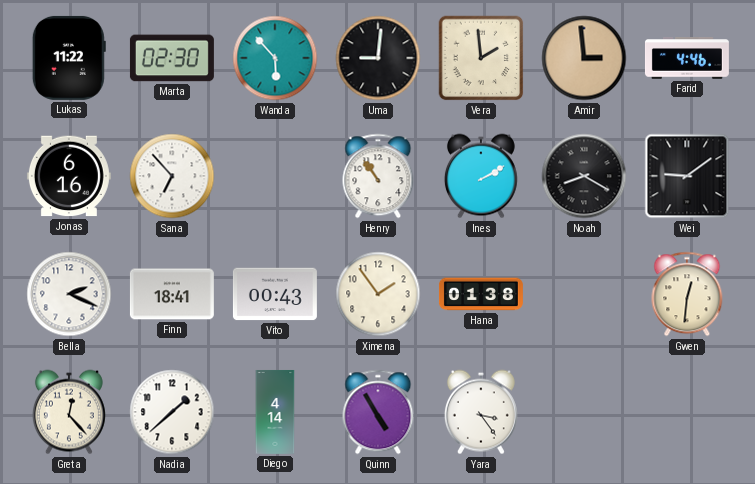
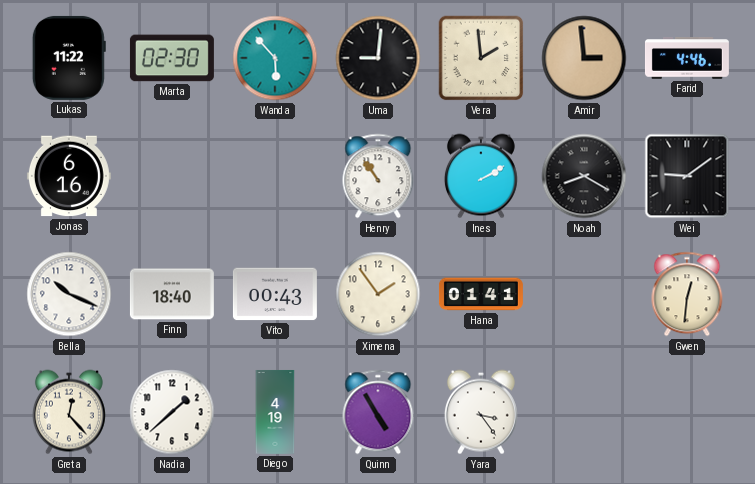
Sana: 6:53 -> none (172, 176)
Bella: 2:19 -> 10:19 (69, 294)
Finn: 18:41 -> 18:40 (172, 294)
Hana: 01:38 -> 01:41 (481, 294)
Diego: 4:14 -> 4:19 (275, 412)
